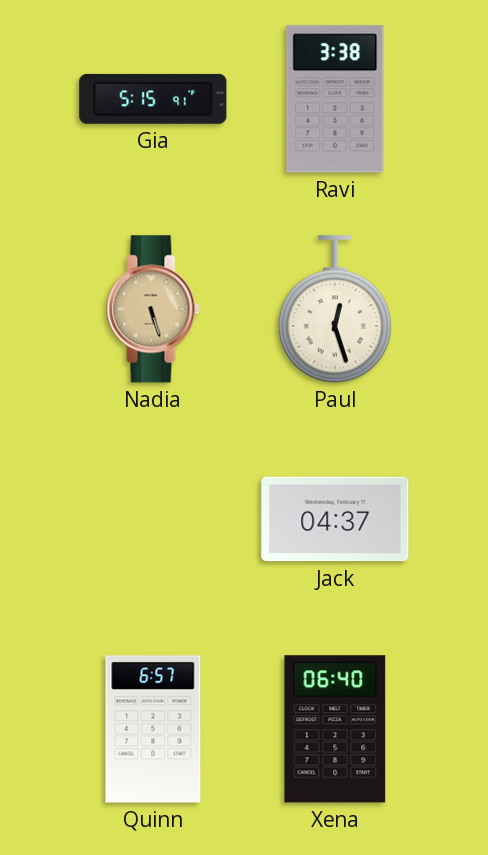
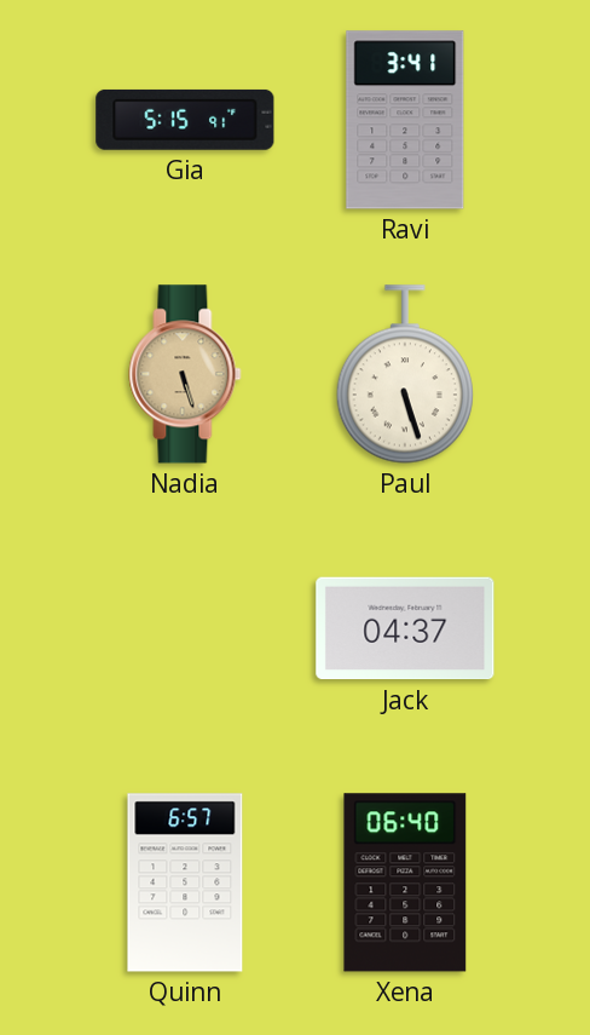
Ravi: 3:38 -> 3:41 (405, 120)
Paul: 12:27 -> 5:27 (405, 374)
